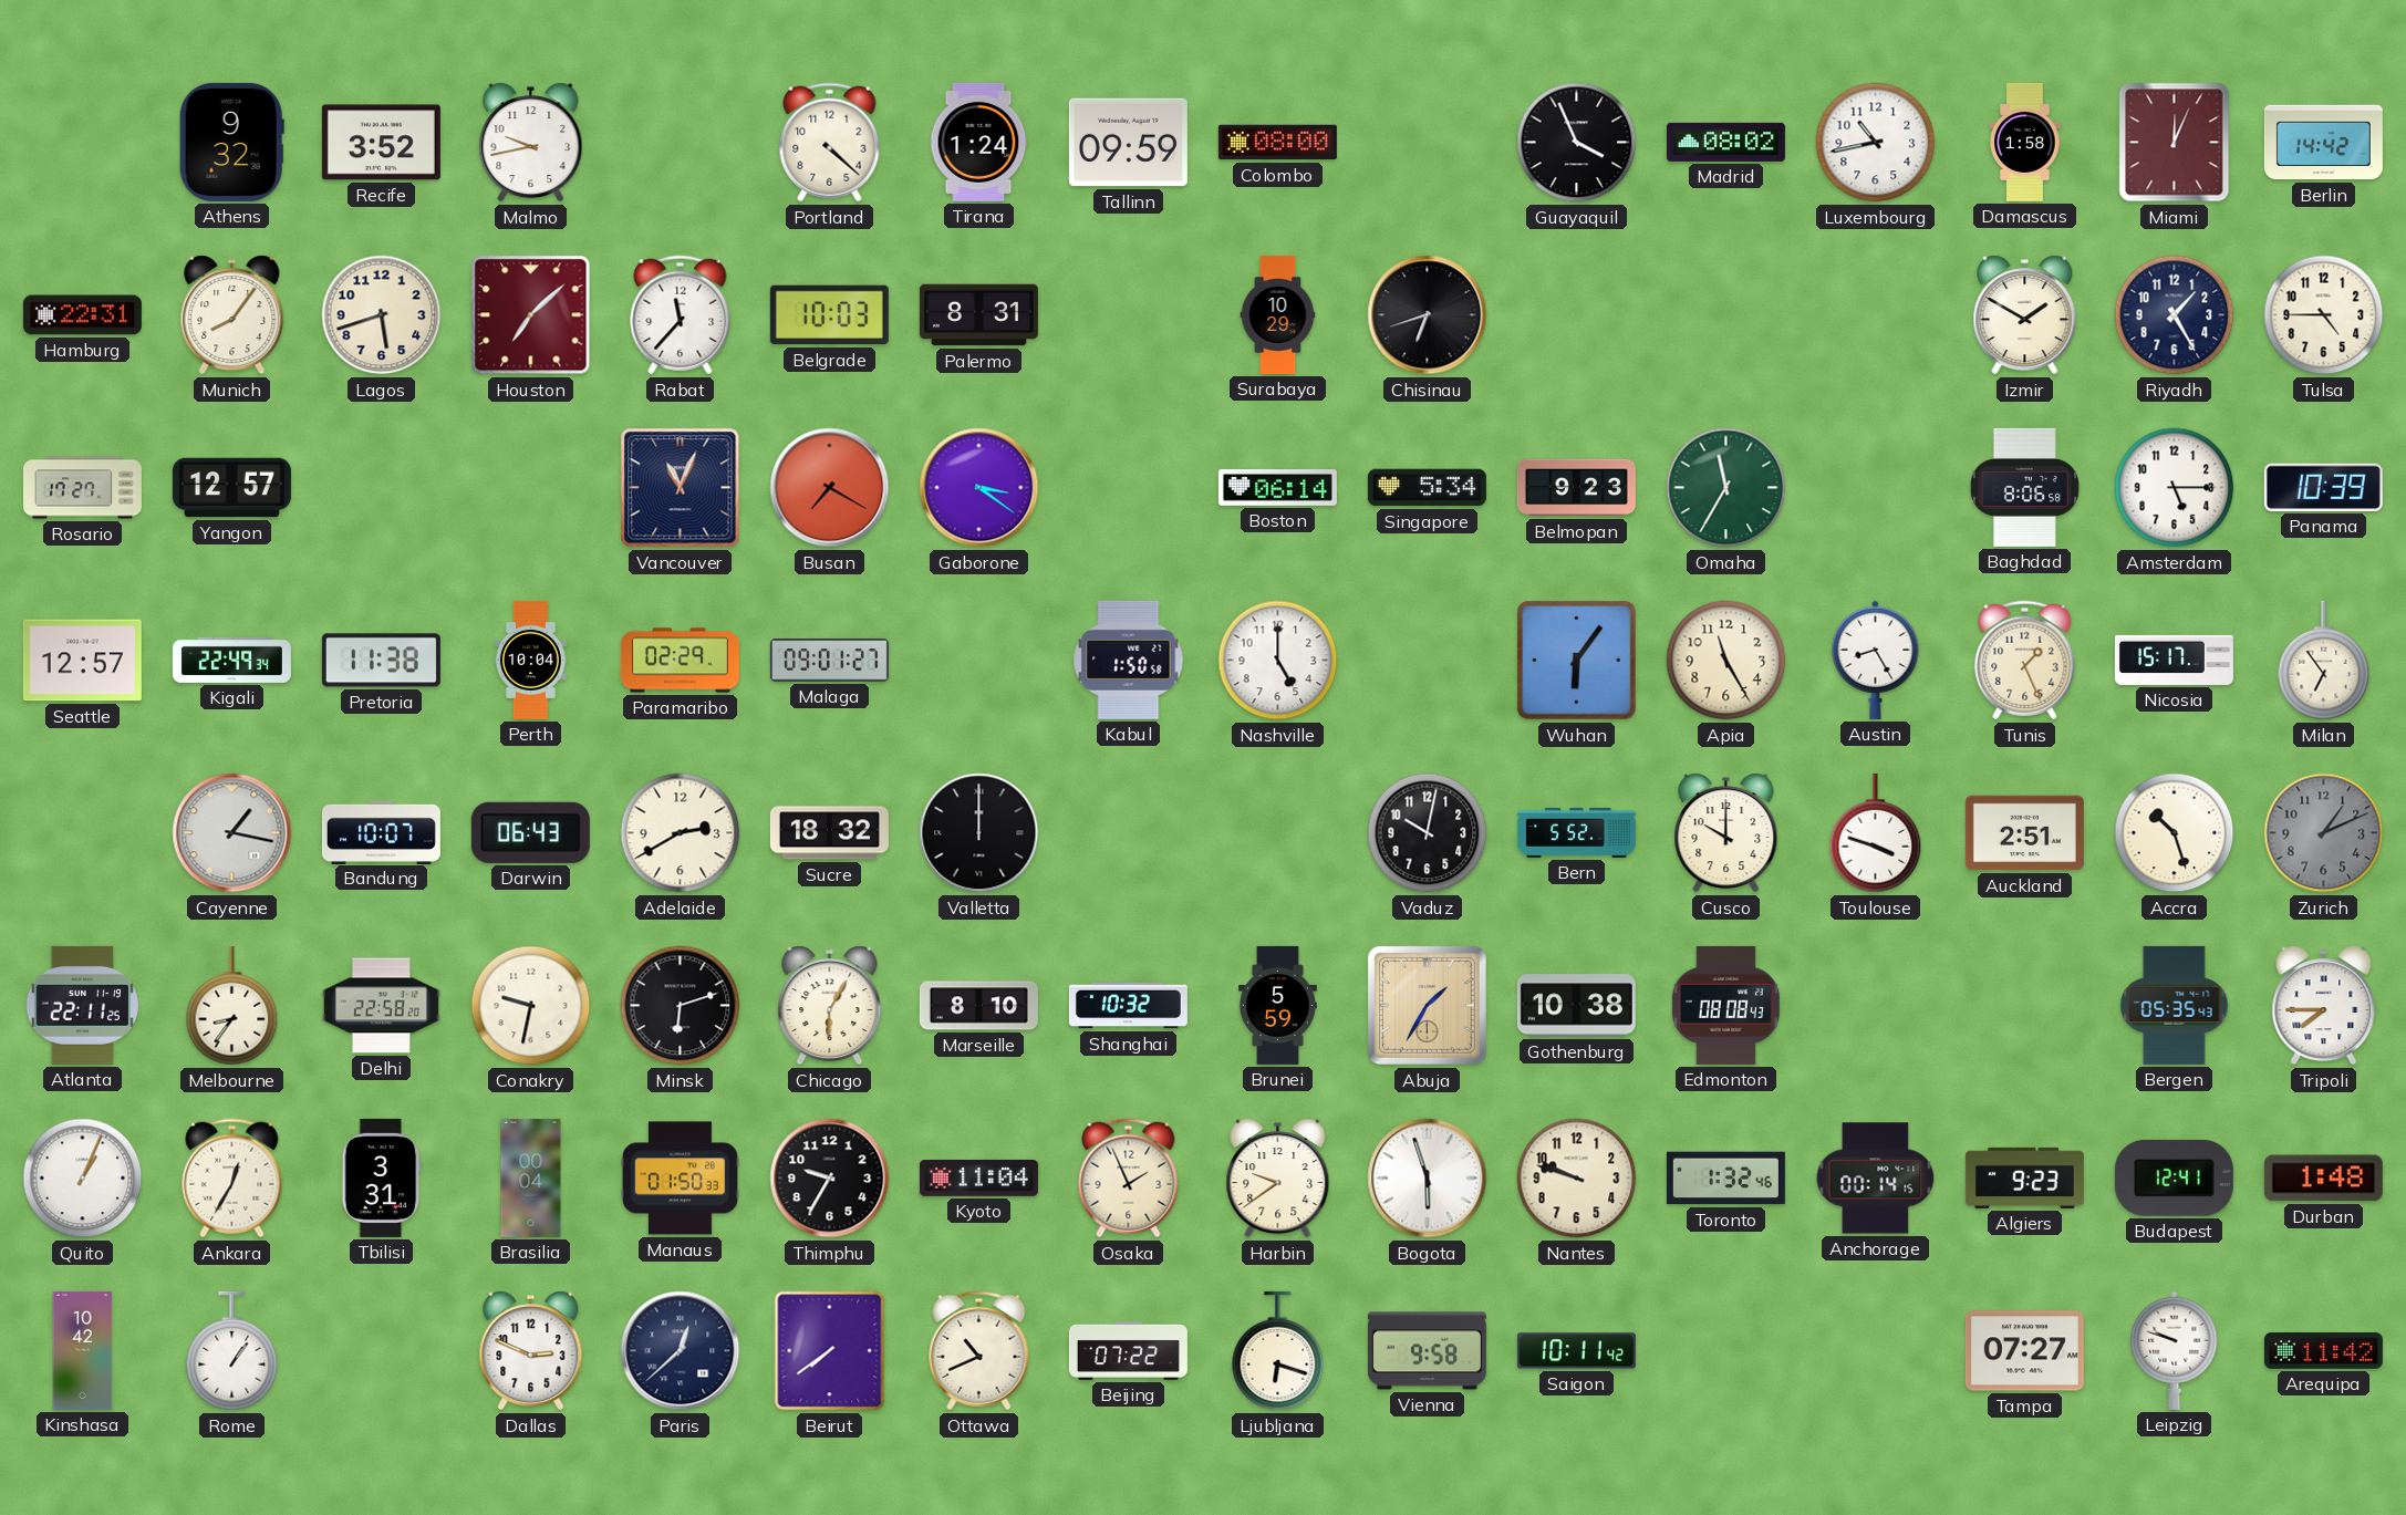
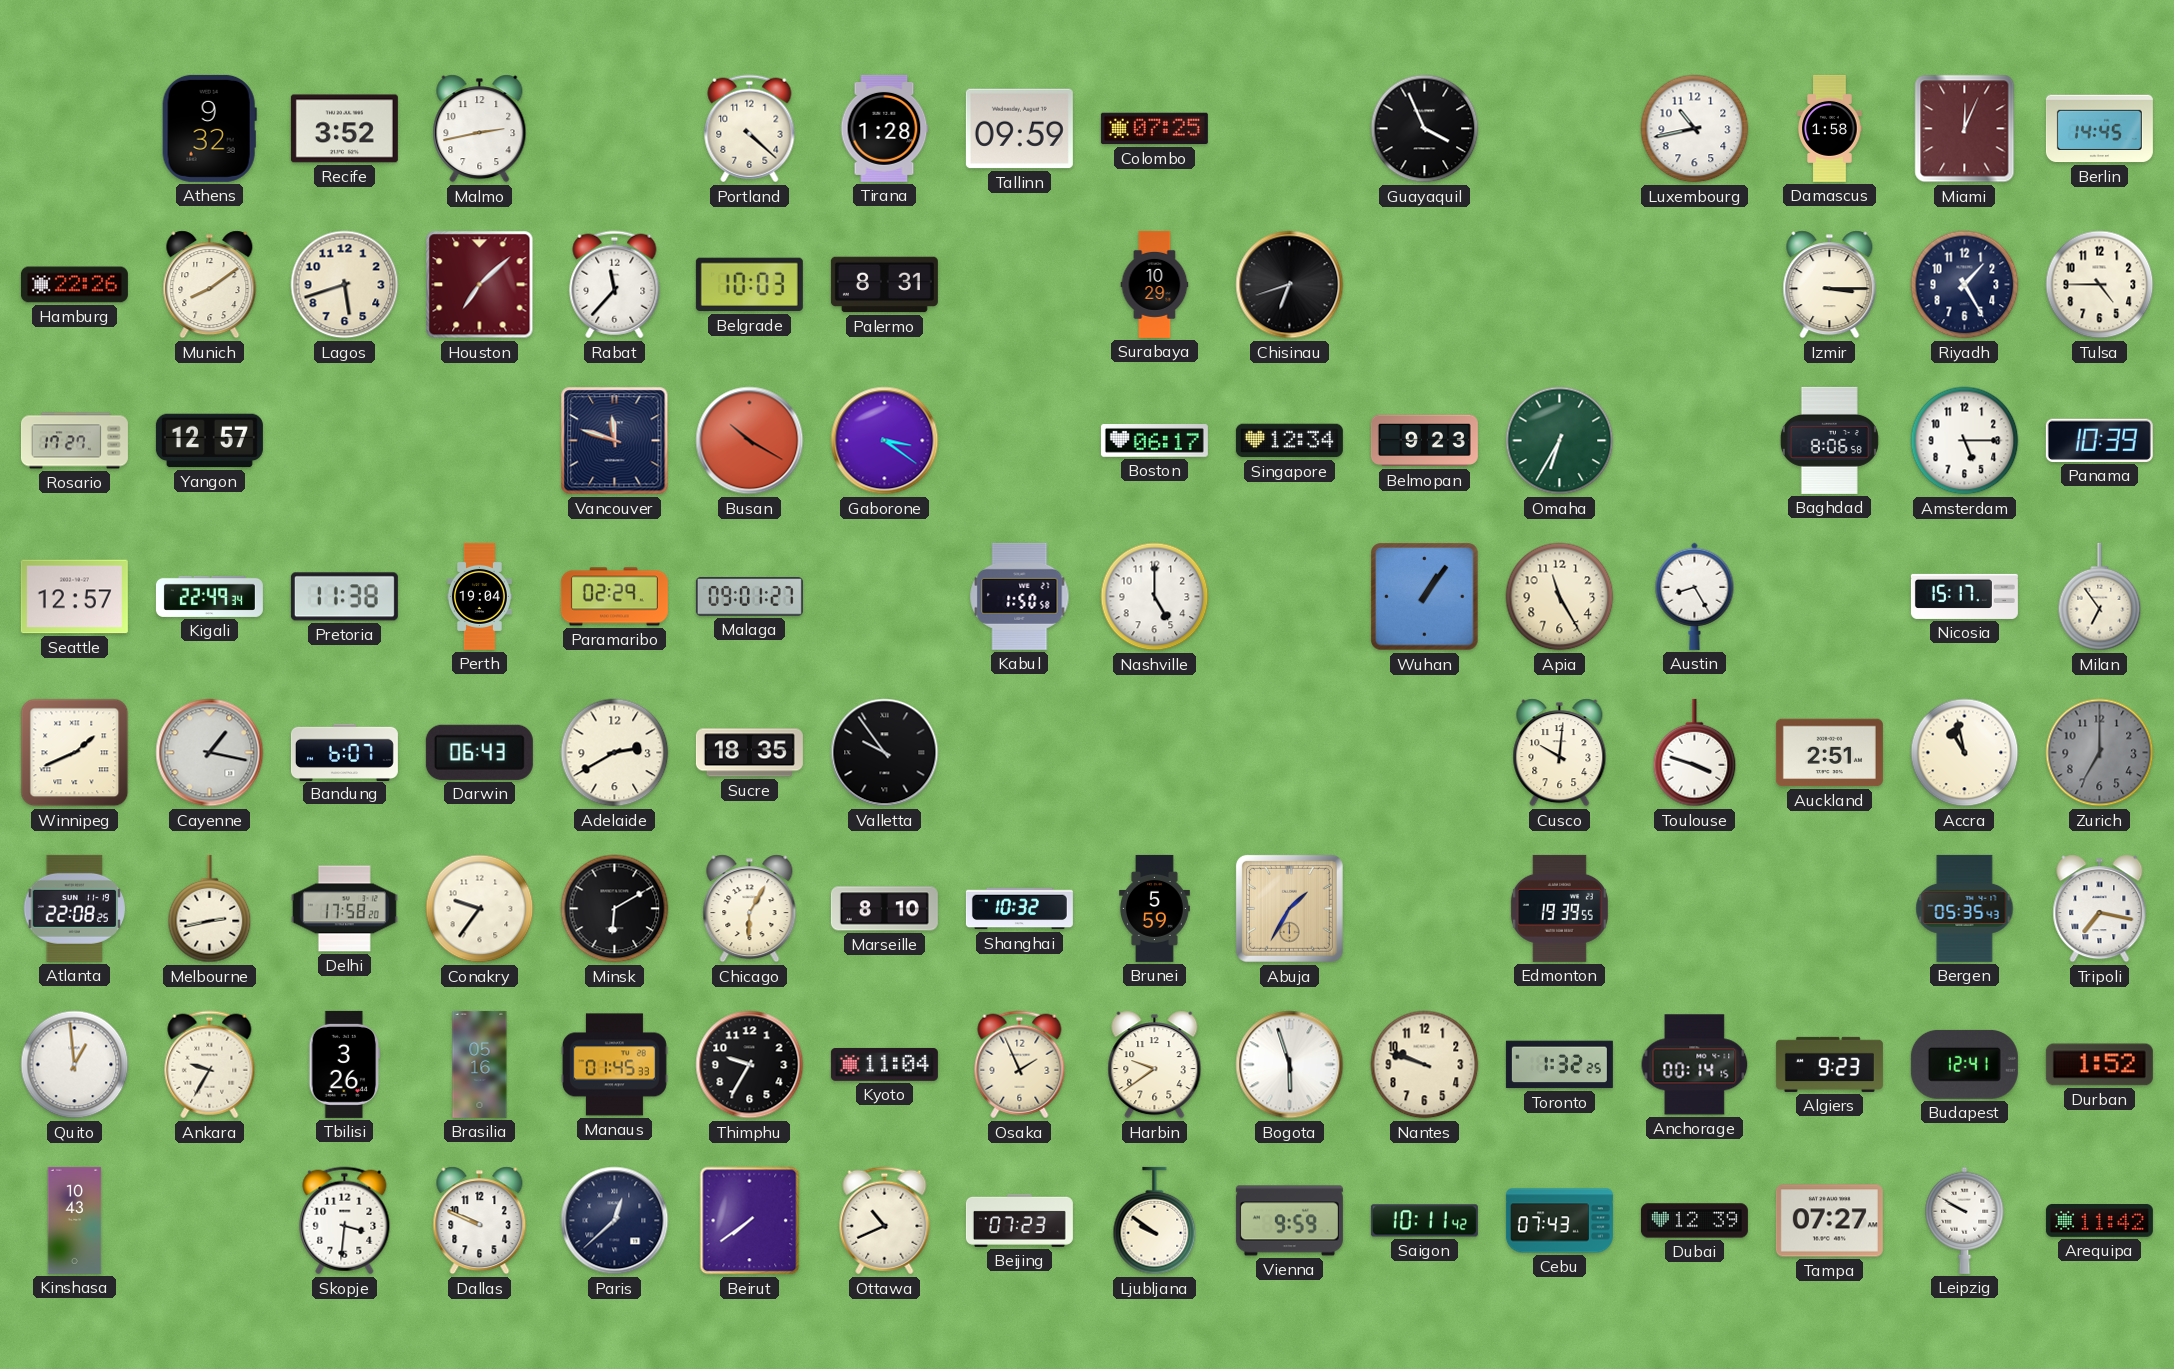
Malmo: 9:43 -> 2:43 (480, 129)
Tirana: 1:24 -> 1:28 (884, 128)
Colombo: 08:00 -> 07:25 (1154, 129)
Madrid: 08:02 -> none (1725, 142)
Berlin: 14:42 -> 14:45 (2099, 129)
Hamburg: 22:31 -> 22:26 (74, 285)
Munich: 8:06 -> 8:09 (210, 285)
Izmir: 1:50 -> 3:15 (1830, 285)
Vancouver: 11:04 -> 11:48 (615, 441)
Busan: 7:20 -> 10:20 (750, 441)
Boston: 06:14 -> 06:17 (1154, 441)
Singapore: 5:34 -> 12:34 (1289, 441)
Omaha: 11:35 -> 6:35 (1560, 441)
Perth: 10:04 -> 19:04 (480, 596)
Wuhan: 6:06 -> 1:06 (1425, 597)
Tunis: 1:26 -> none (2025, 661)
Winnipeg: none -> 1:41 (75, 753)
Bandung: 10:07 -> 6:07 (344, 752)
Sucre: 18:32 -> 18:35 (749, 753)
Valletta: 12:00 -> 9:54 (885, 753)
Vaduz: 10:02 -> none (1428, 833)
Bern: 5:52 -> none (1576, 832)
Cusco: 10:00 -> 10:01 (1560, 753)
Accra: 10:27 -> 10:58 (1965, 753)
Zurich: 1:11 -> 7:00 (2100, 753)
Atlanta: 22:11 -> 22:08 (74, 908)
Melbourne: 8:36 -> 2:43 (210, 909)
Delhi: 22:58 -> 17:58 (344, 909)
Conakry: 9:32 -> 9:36 (480, 909)
Minsk: 6:12 -> 6:10 (615, 909)
Gothenburg: 10:38 -> none (1576, 1006)
Edmonton: 08:08 -> 19:39 (1559, 908)
Tripoli: 7:45 -> 7:17 (2100, 909)
Quito: 1:04 -> 12:59 (75, 1065)
Ankara: 12:35 -> 9:35 (210, 1065)
Tbilisi: 3:31 -> 3:26 (345, 1064)
Brasilia: 00:04 -> 05:16 (480, 1064)
Manaus: 01:50 -> 01:45 (614, 1065)
Toronto: 1:32:46 -> 1:32:25 (1559, 1065)
Durban: 1:48 -> 1:52 (2099, 1065)
Kinshasa: 10:42 -> 10:43 (75, 1220)
Rome: 1:06 -> none (232, 1351)
Skopje: none -> 3:31 (345, 1221)
Dallas: 2:49 -> 9:49 (480, 1221)
Beijing: 07:22 -> 07:23 (1019, 1220)
Ljubljana: 6:18 -> 9:51 (1155, 1221)
Vienna: 9:58 -> 9:59 (1289, 1221)
Cebu: none -> 07:43 (1559, 1221)
Dubai: none -> 12:39 (1694, 1221)
Leipzig: 9:48 -> 9:50 (1965, 1220)
